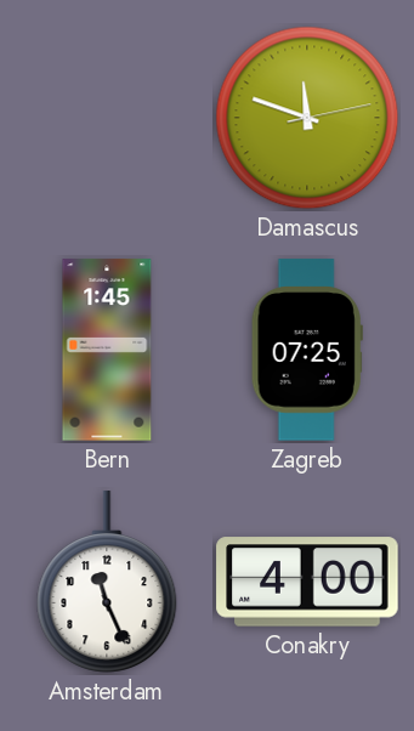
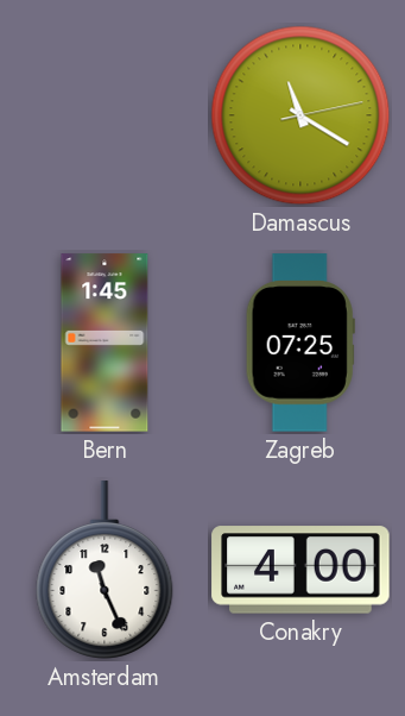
Damascus: 11:48 -> 11:20 (300, 115)
